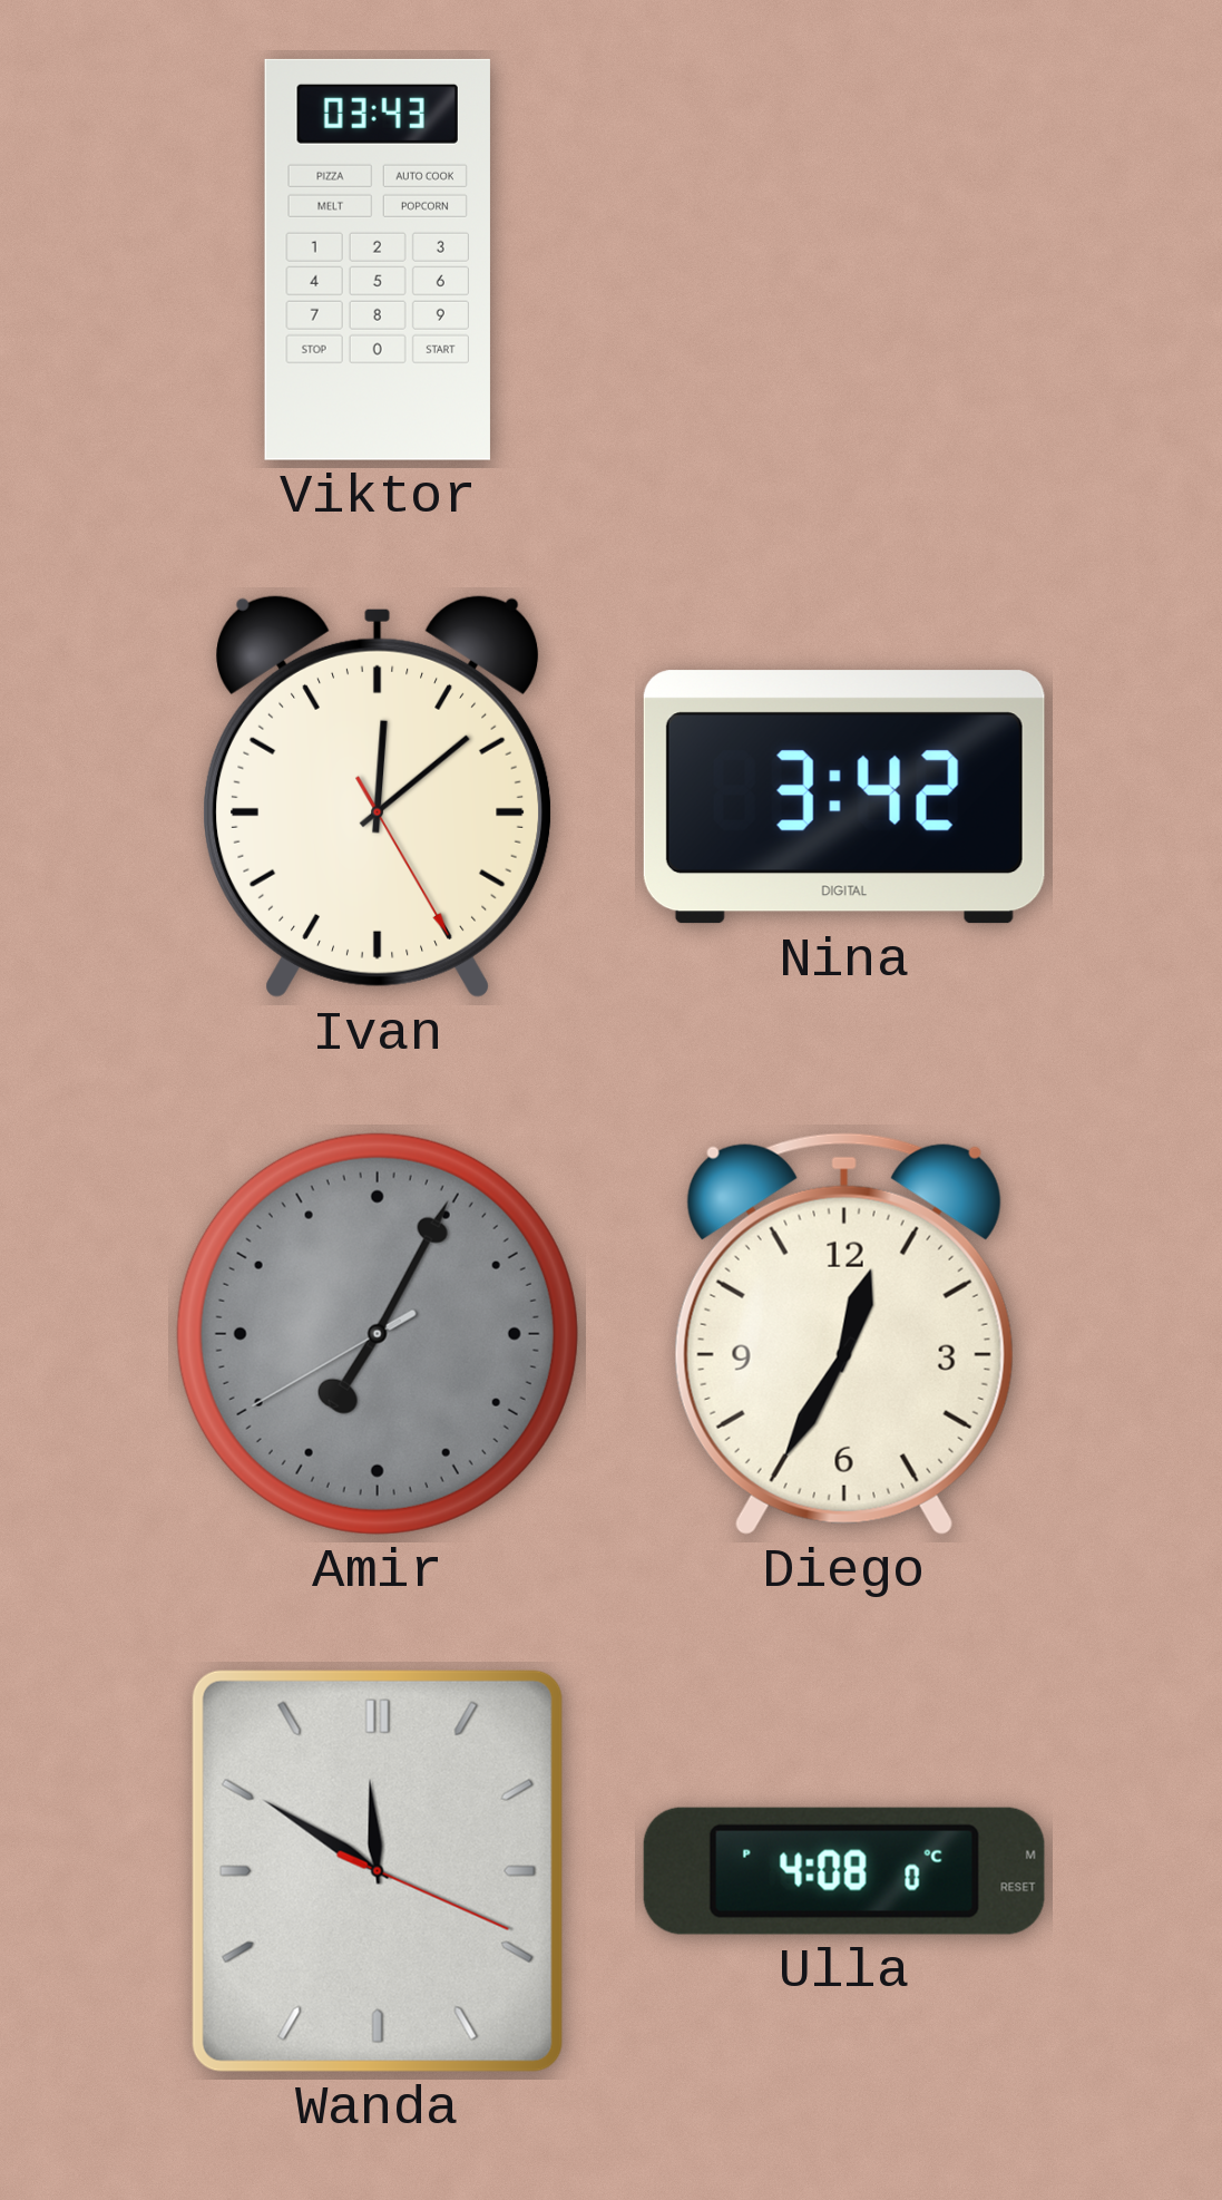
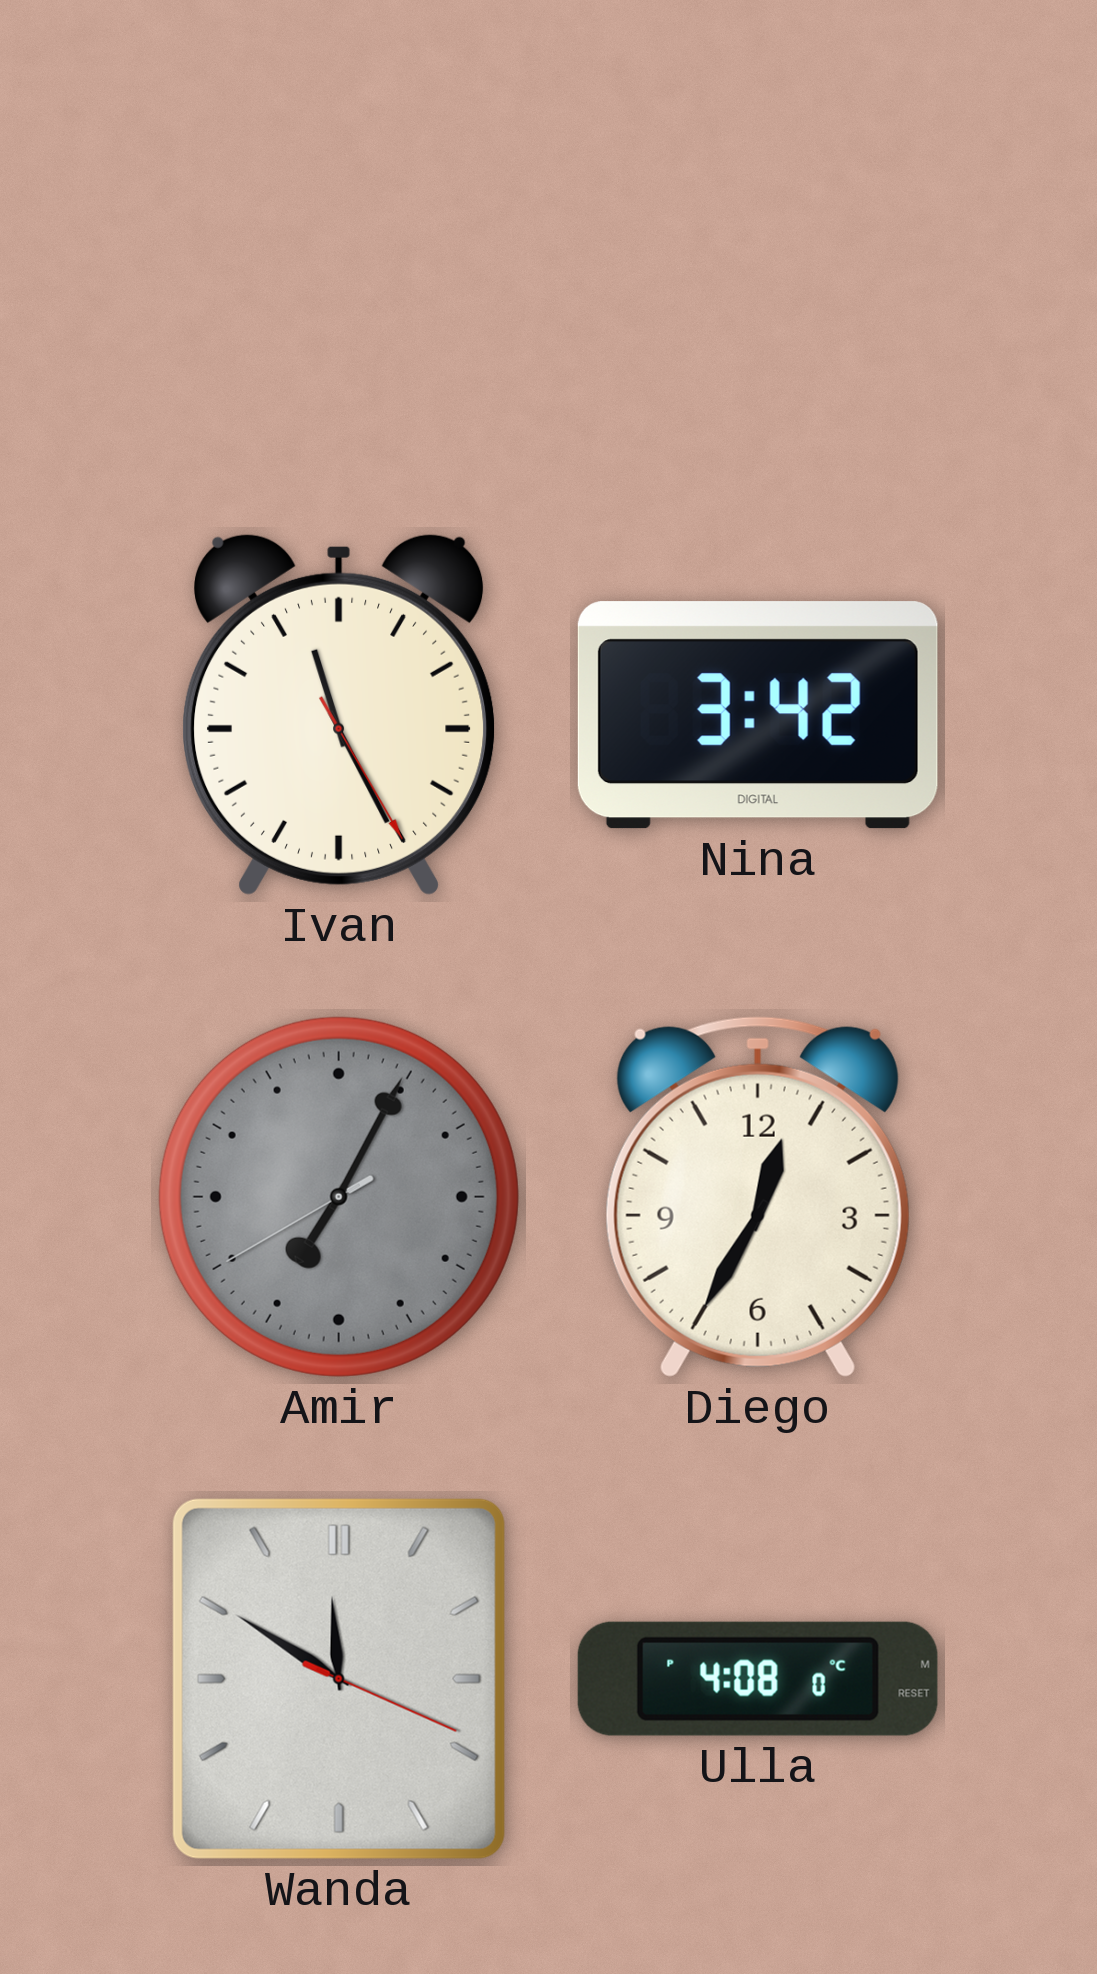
Viktor: 03:43 -> none (378, 260)
Ivan: 12:08 -> 11:25 (339, 714)
